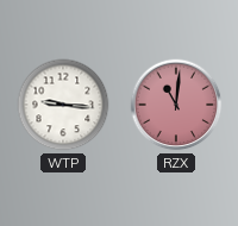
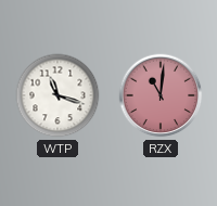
WTP: 9:16 -> 11:18 (58, 95)
